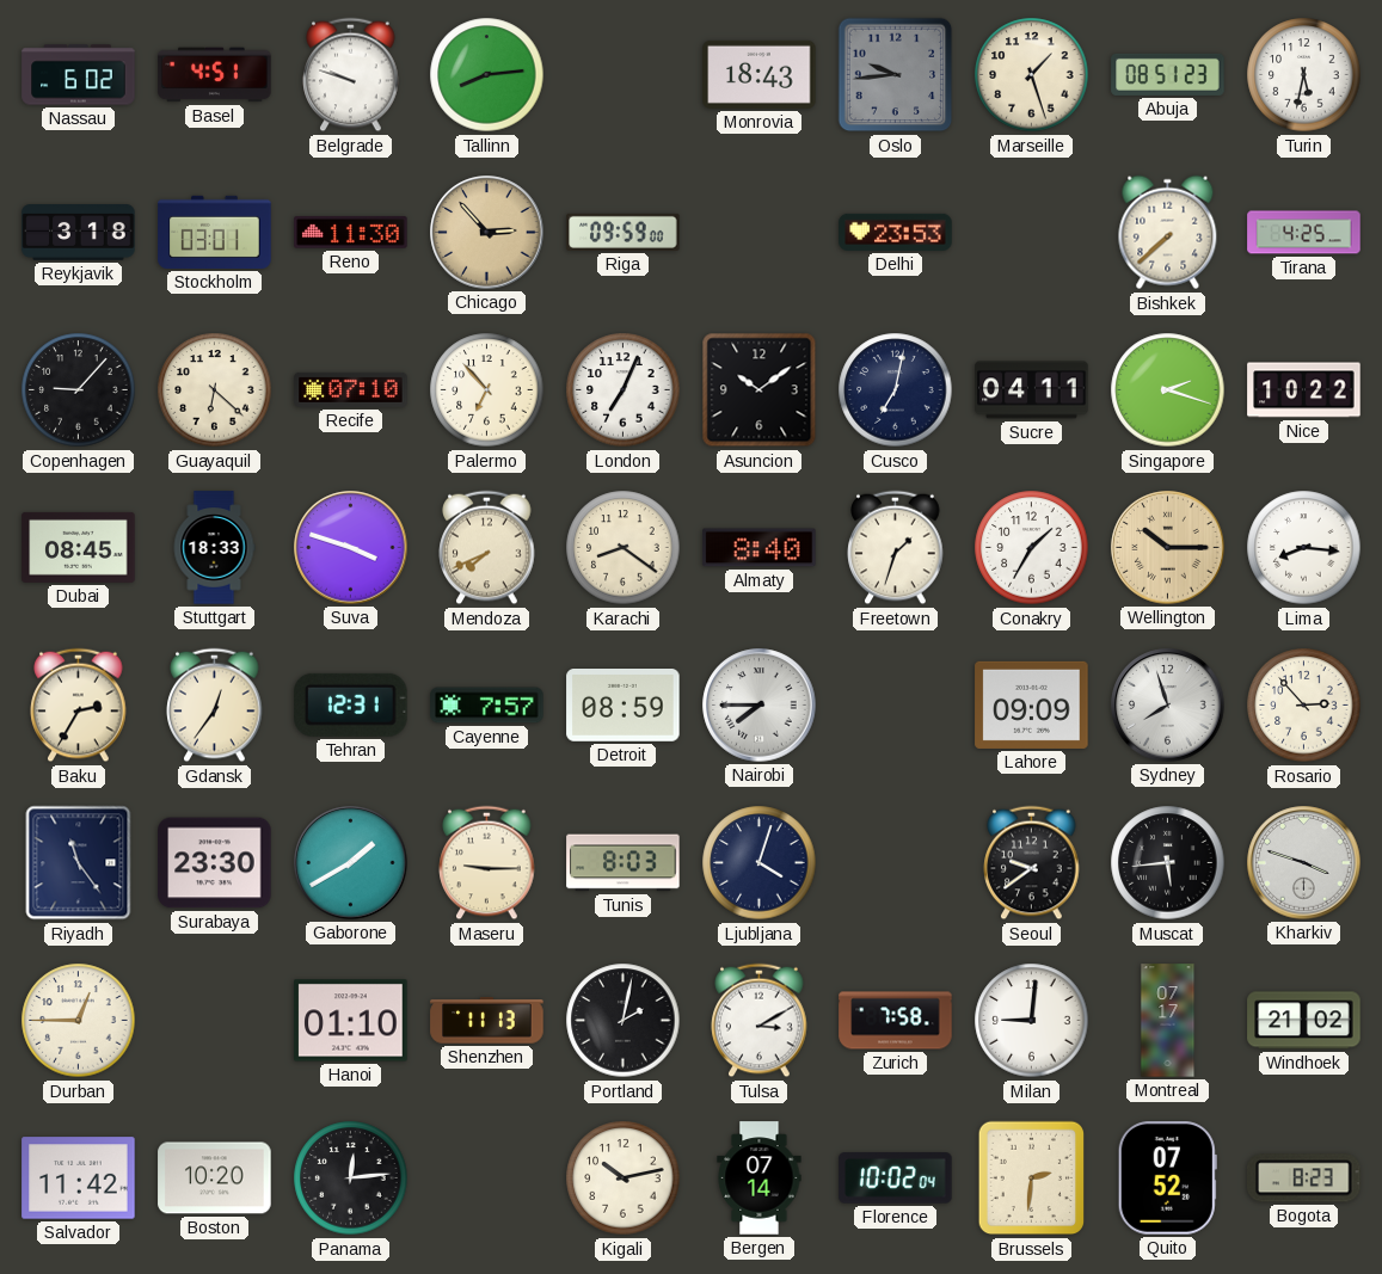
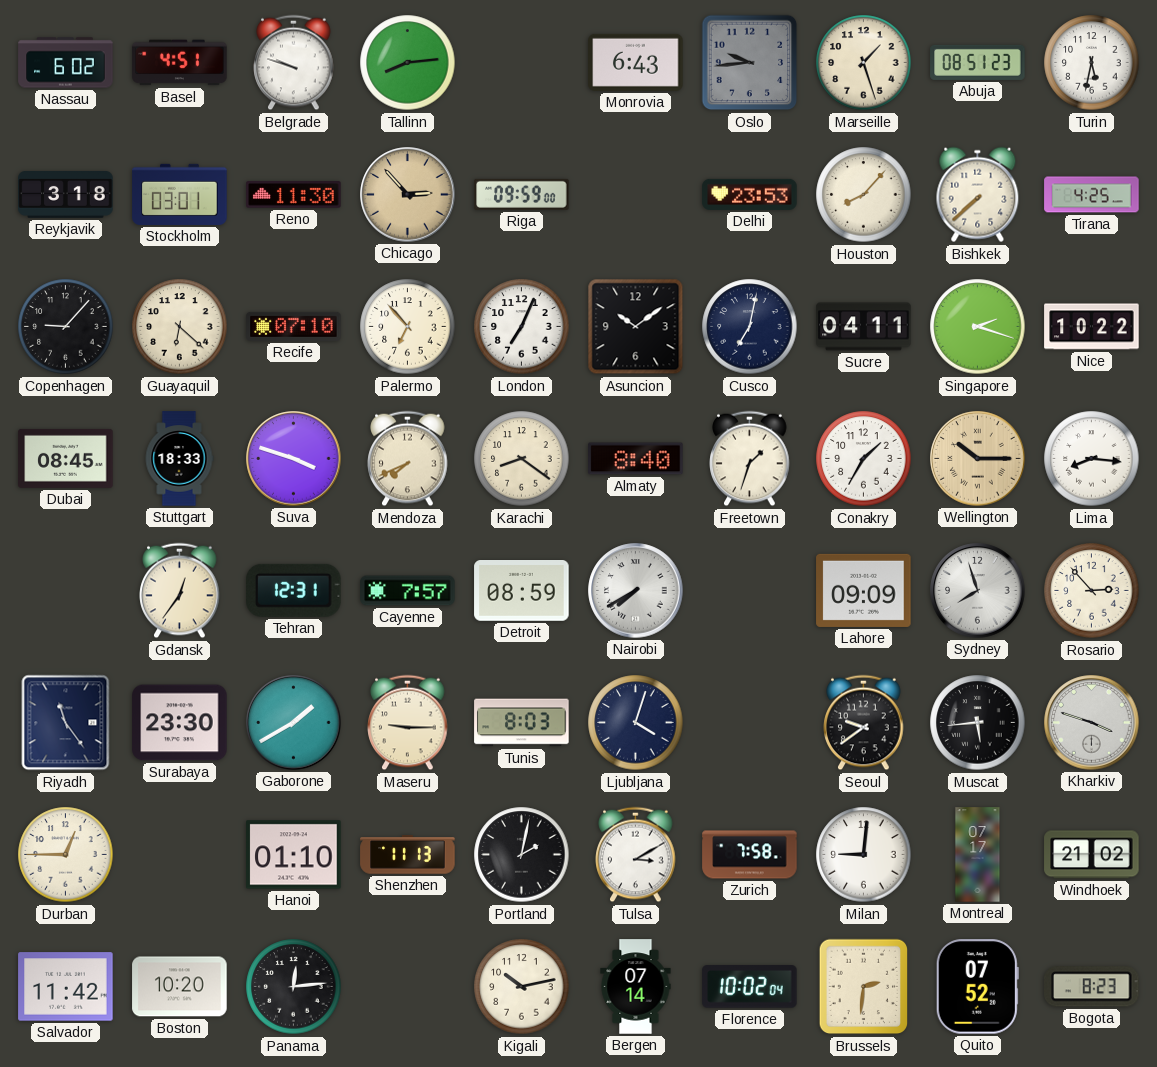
Monrovia: 18:43 -> 6:43 (636, 62)
Houston: none -> 8:07 (864, 195)
Baku: 2:35 -> none (79, 706)
Nairobi: 7:45 -> 7:40 (636, 591)
